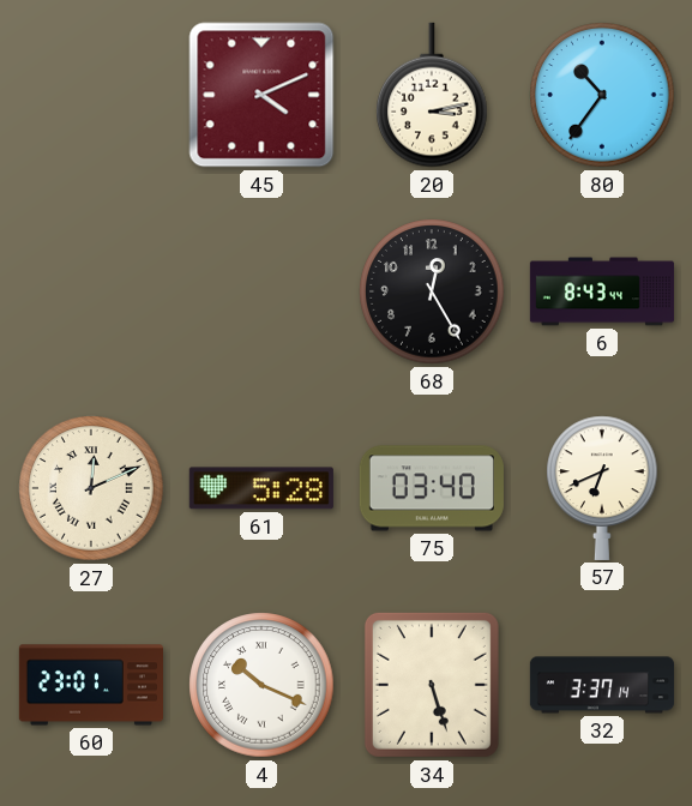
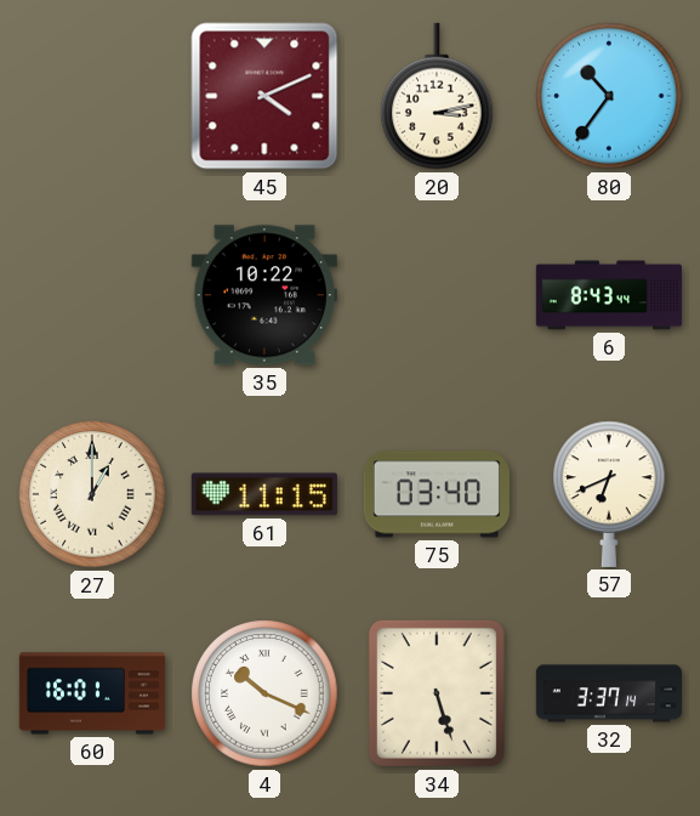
35: none -> 10:22 (264, 295)
68: 12:25 -> none (432, 291)
27: 12:11 -> 1:00 (92, 494)
61: 5:28 -> 11:15 (264, 494)
60: 23:01 -> 16:01 (92, 693)
